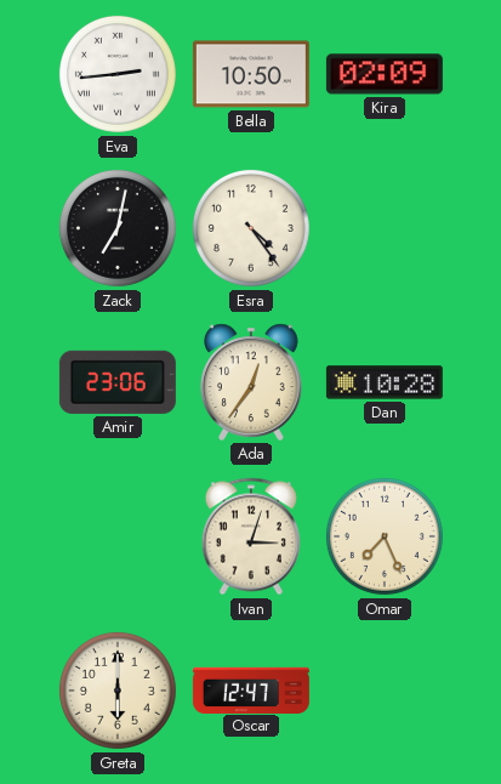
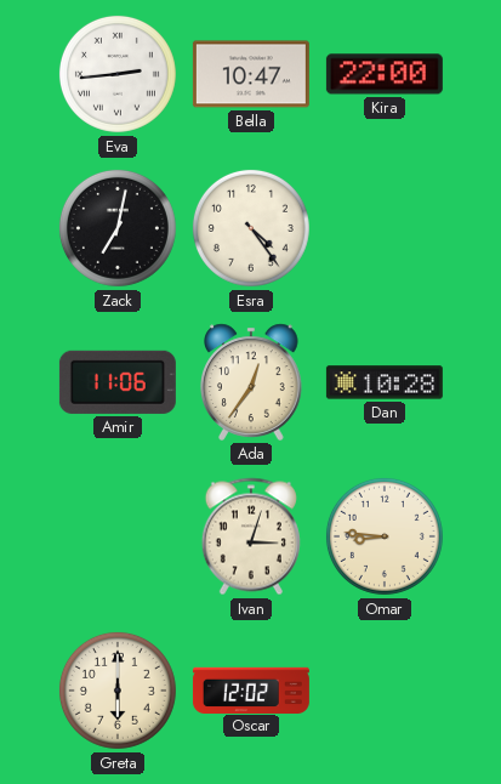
Bella: 10:50 -> 10:47 (251, 74)
Kira: 02:09 -> 22:00 (385, 74)
Amir: 23:06 -> 11:06 (118, 382)
Omar: 7:26 -> 8:46 (385, 536)
Oscar: 12:47 -> 12:02 (251, 689)
